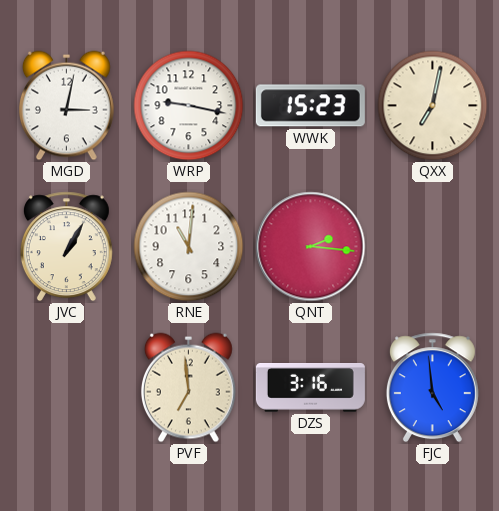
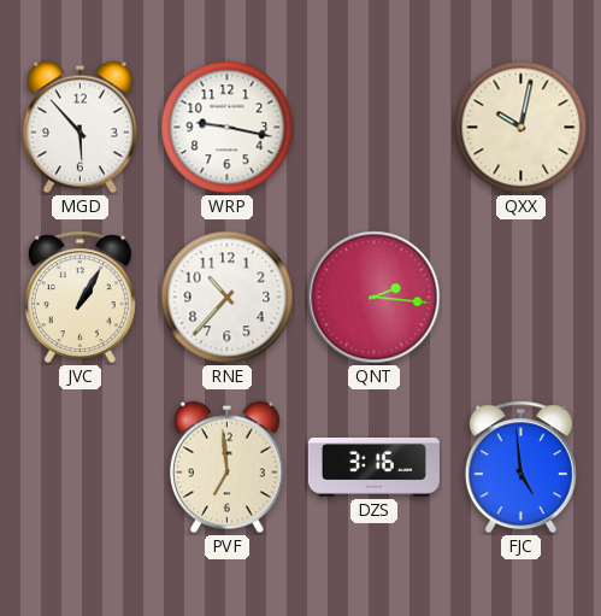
MGD: 3:02 -> 5:53 (79, 128)
WWK: 15:23 -> none (310, 106)
QXX: 7:02 -> 10:02 (522, 128)
RNE: 11:01 -> 10:37 (228, 298)
